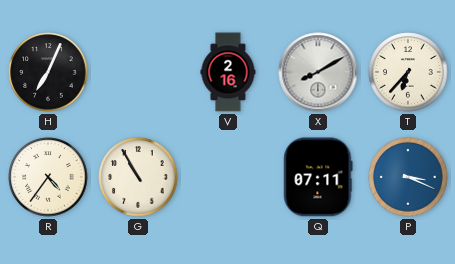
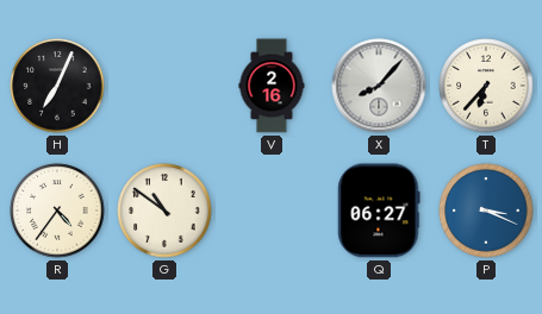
X: 8:10 -> 8:07 (379, 86)
G: 10:55 -> 10:51 (164, 211)
Q: 07:11 -> 06:27 (379, 211)
